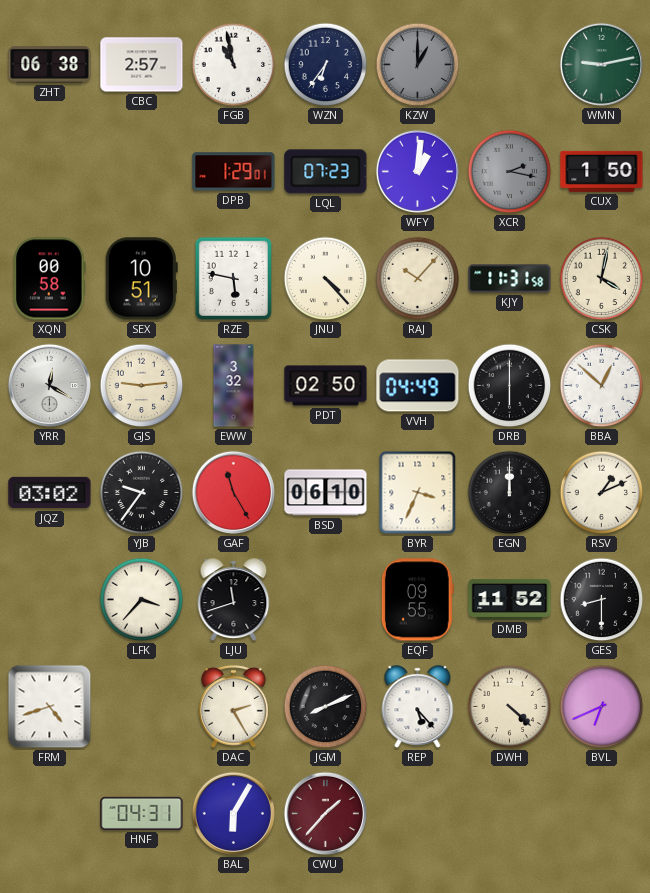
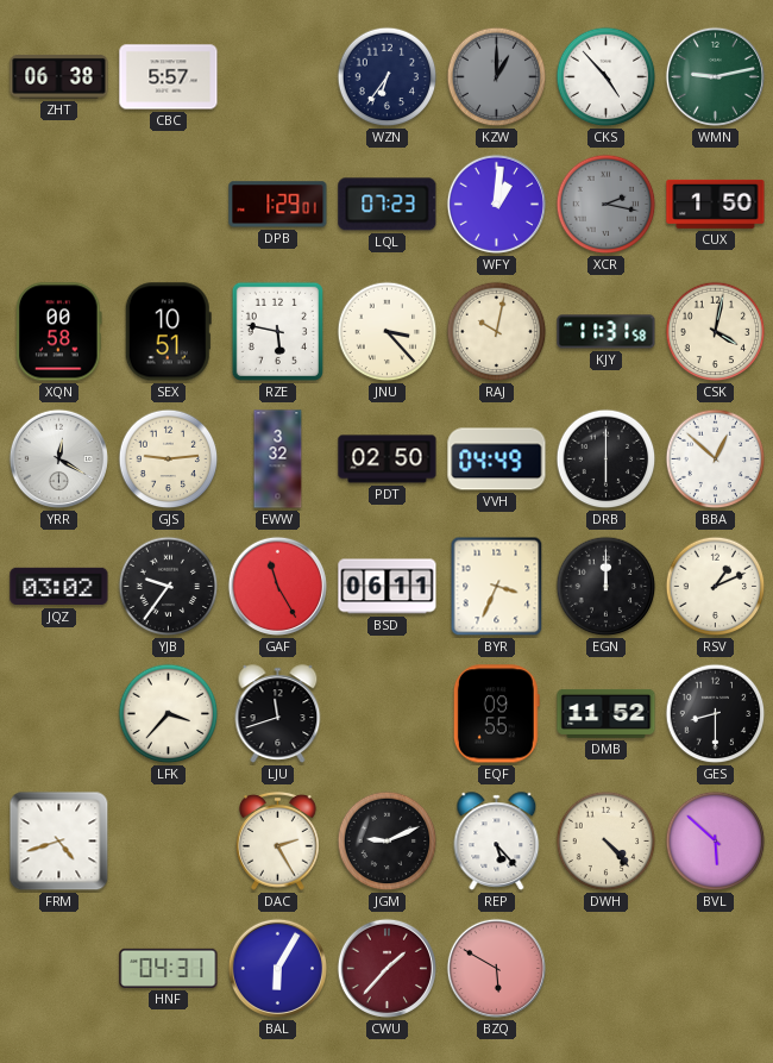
CBC: 2:57 -> 5:57 (169, 77)
FGB: 10:58 -> none (234, 65)
CKS: none -> 4:53 (607, 77)
JNU: 4:23 -> 3:23 (388, 332)
RAJ: 10:07 -> 10:02 (497, 332)
BSD: 06:10 -> 06:11 (388, 587)
JGM: 8:11 -> 9:11 (388, 842)
DWH: 4:22 -> 4:23 (607, 842)
BVL: 6:41 -> 5:52 (716, 842)
BZQ: none -> 5:50 (496, 968)
